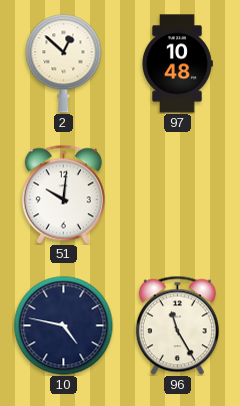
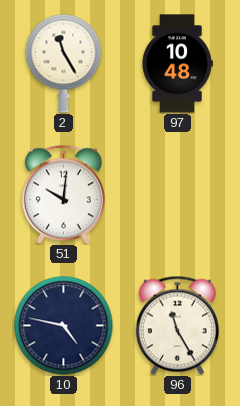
2: 12:52 -> 11:25 (64, 64)
